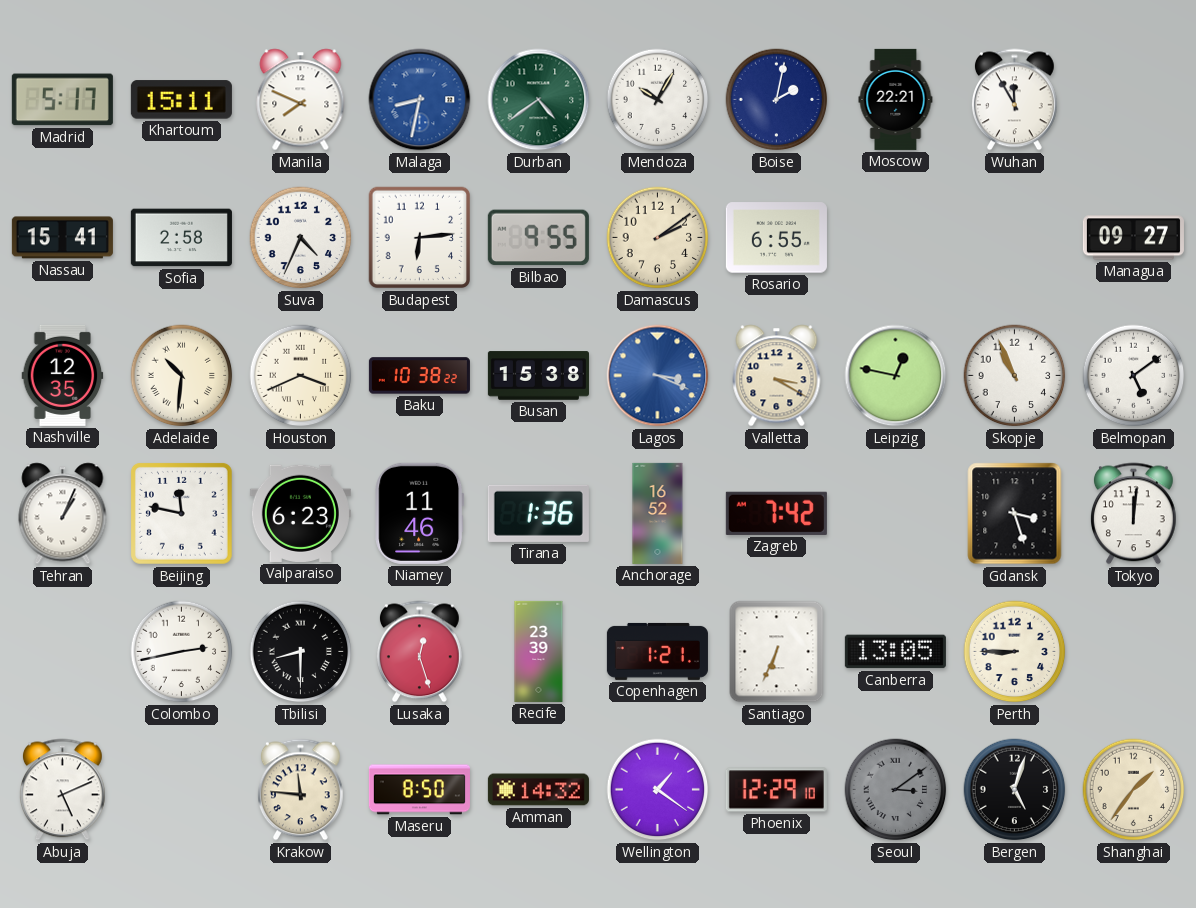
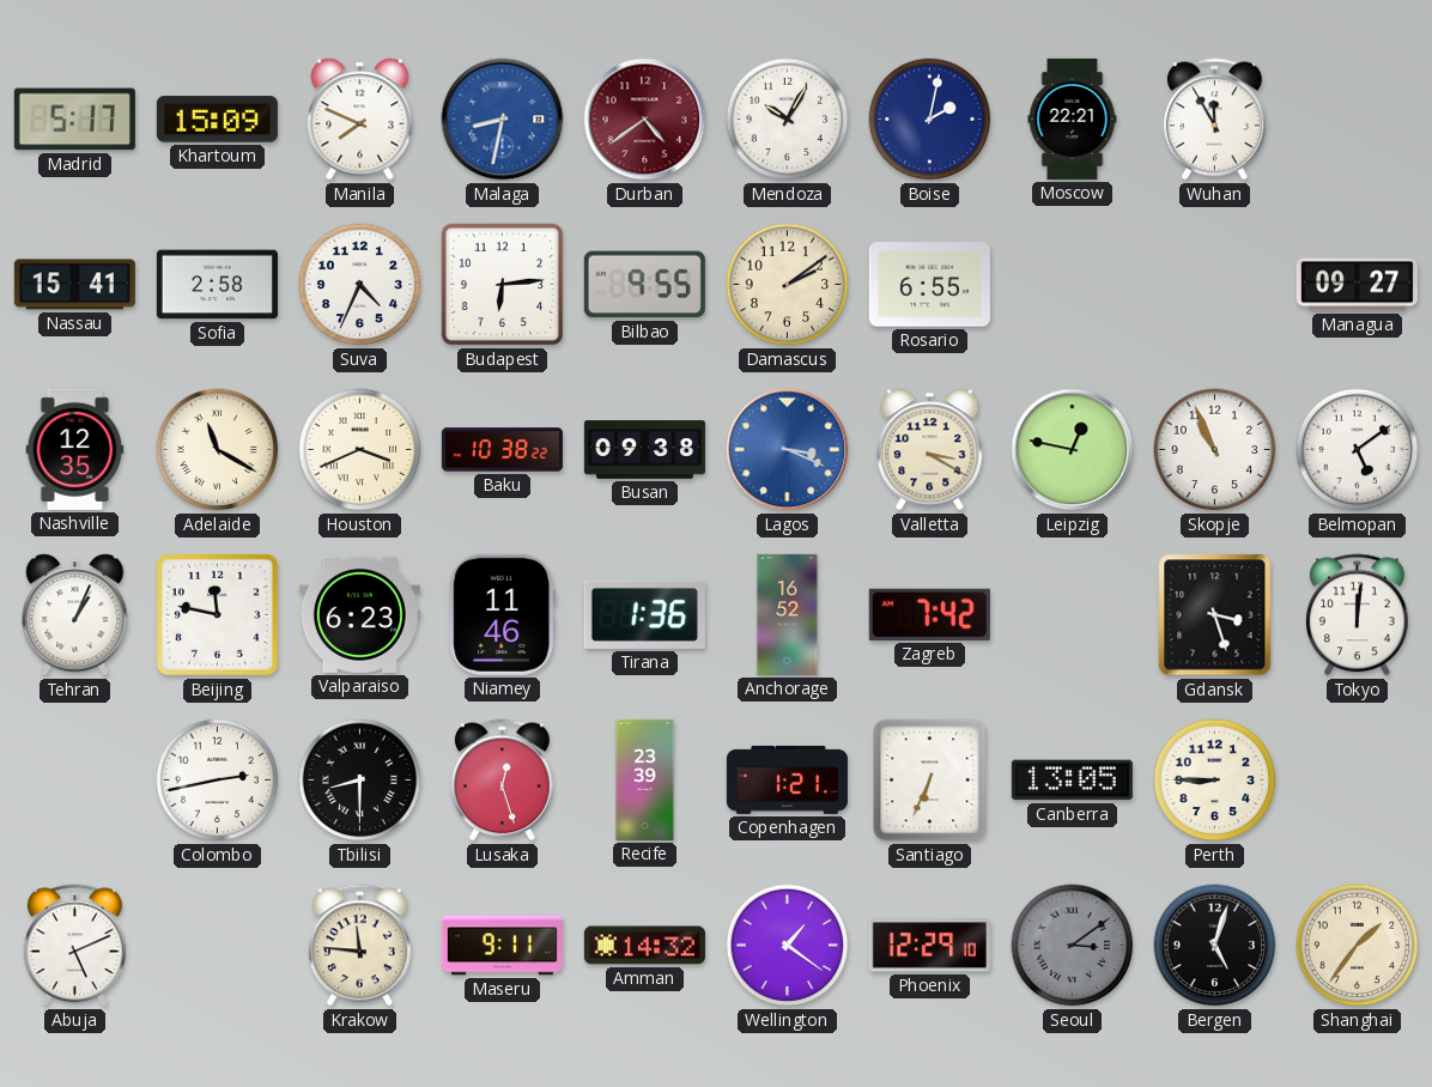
Khartoum: 15:11 -> 15:09 (217, 120)
Durban dial: green -> burgundy (645, 120)
Adelaide: 10:31 -> 11:20 (218, 450)
Busan: 15:38 -> 09:38 (644, 450)
Maseru: 8:50 -> 9:11 (502, 946)
